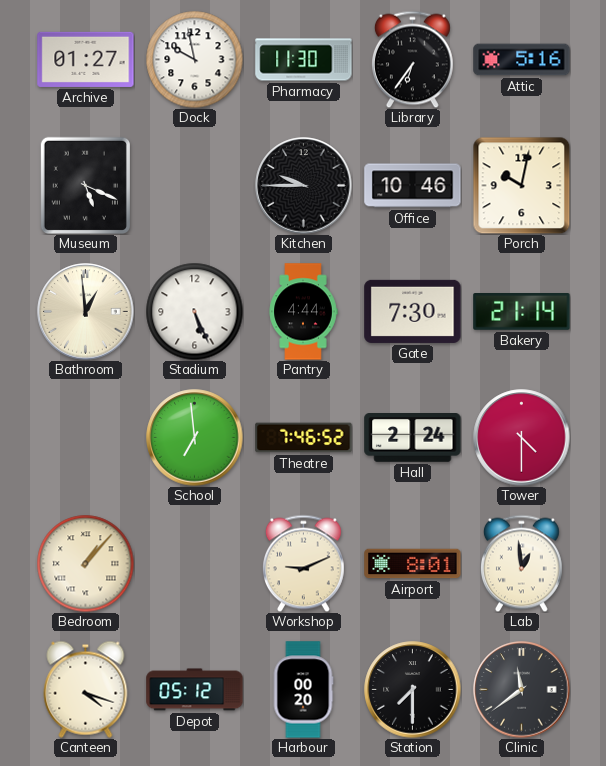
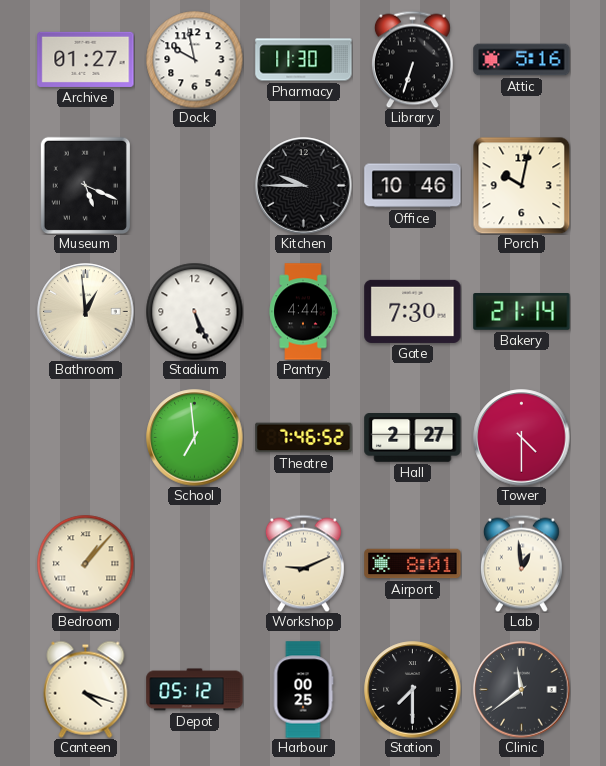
Library: 6:36 -> 6:33 (412, 59)
Hall: 2:24 -> 2:27 (413, 438)
Harbour: 00:20 -> 00:25 (303, 690)
